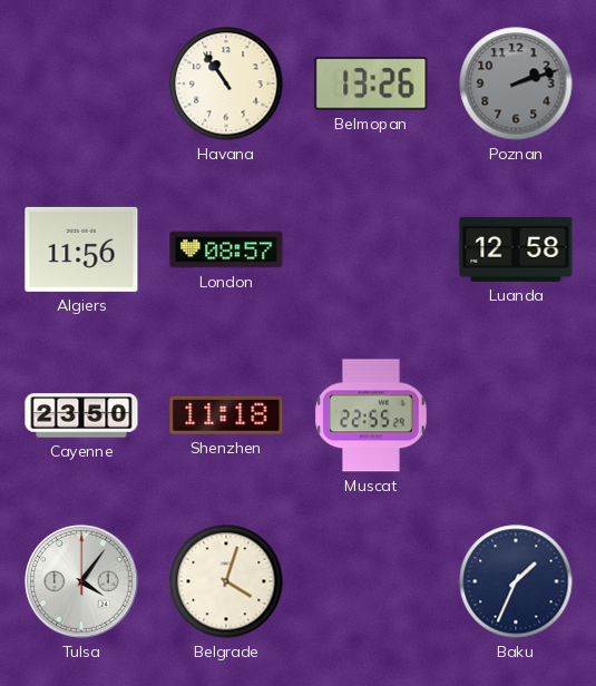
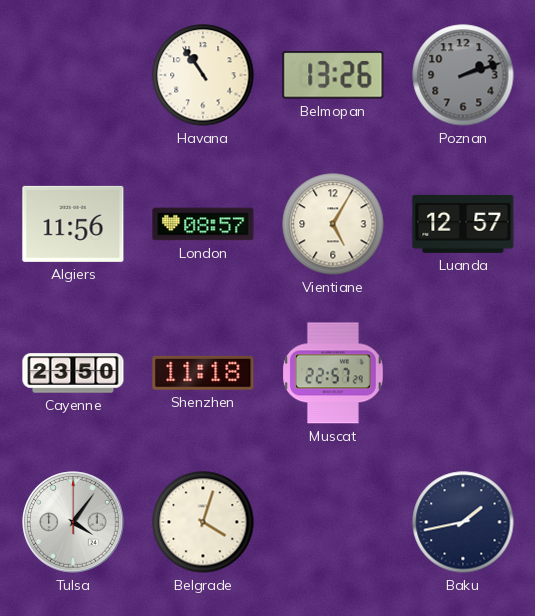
Vientiane: none -> 5:05 (333, 224)
Luanda: 12:58 -> 12:57 (463, 224)
Muscat: 22:55 -> 22:57 (334, 373)
Baku: 1:34 -> 1:43 (463, 522)
